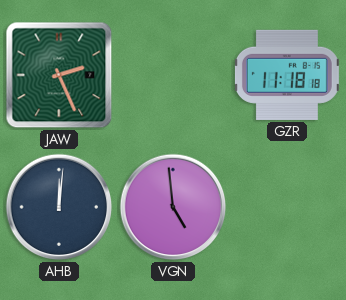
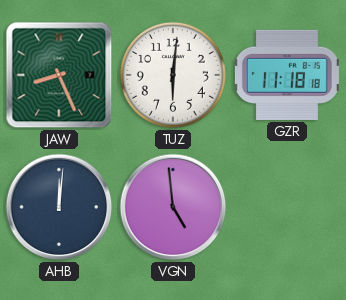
JAW: 2:26 -> 8:26 (59, 75)
TUZ: none -> 6:01 (173, 75)
